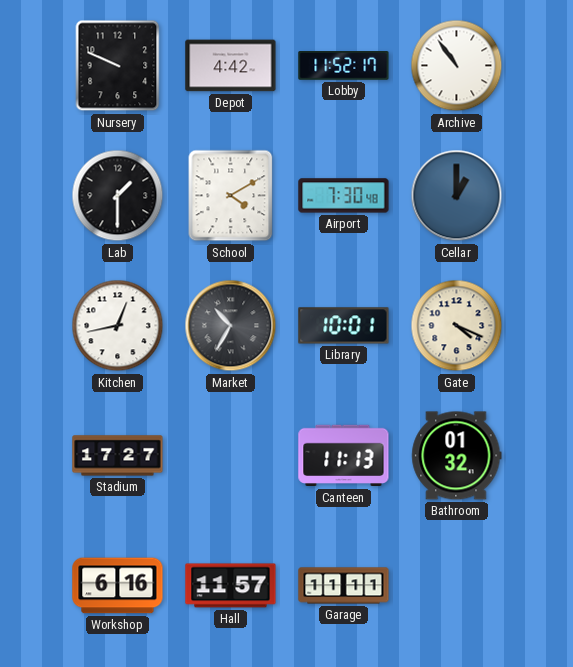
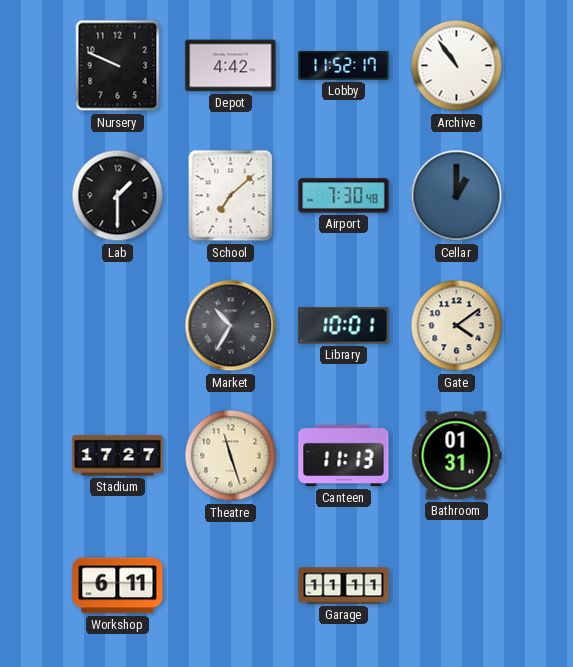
School: 4:10 -> 7:08 (231, 196)
Kitchen: 12:43 -> none (118, 326)
Gate: 4:19 -> 4:09 (457, 326)
Theatre: none -> 11:27 (231, 456)
Bathroom: 01:32 -> 01:31 (457, 456)
Workshop: 6:16 -> 6:11 (118, 586)
Hall: 11:57 -> none (231, 586)
